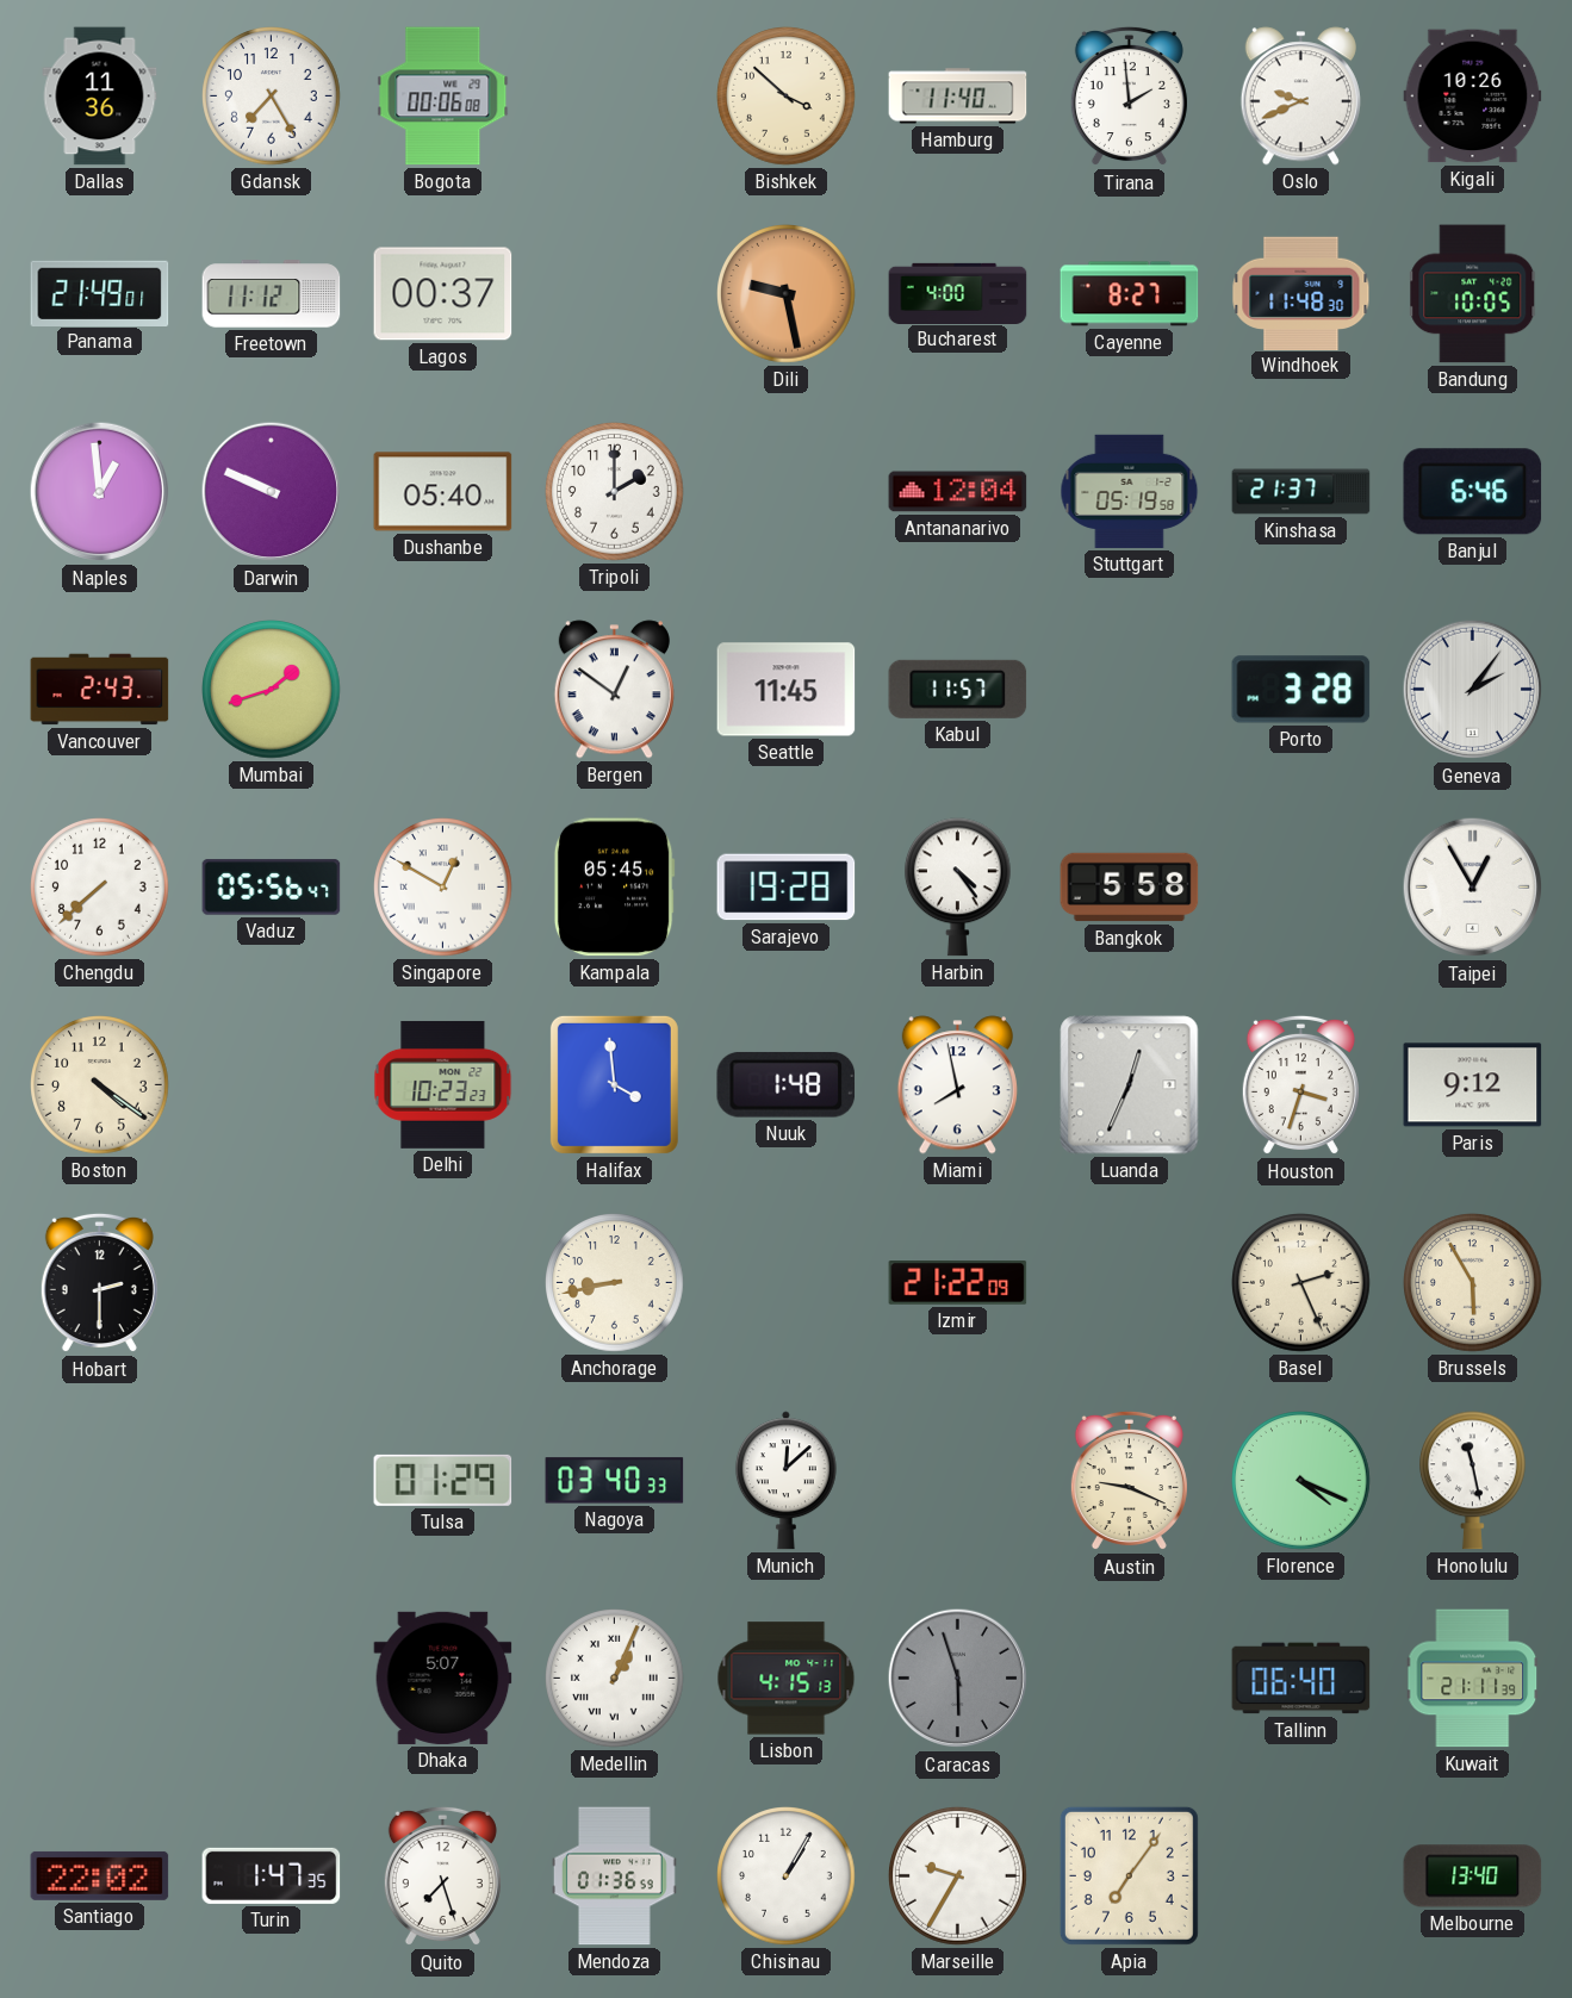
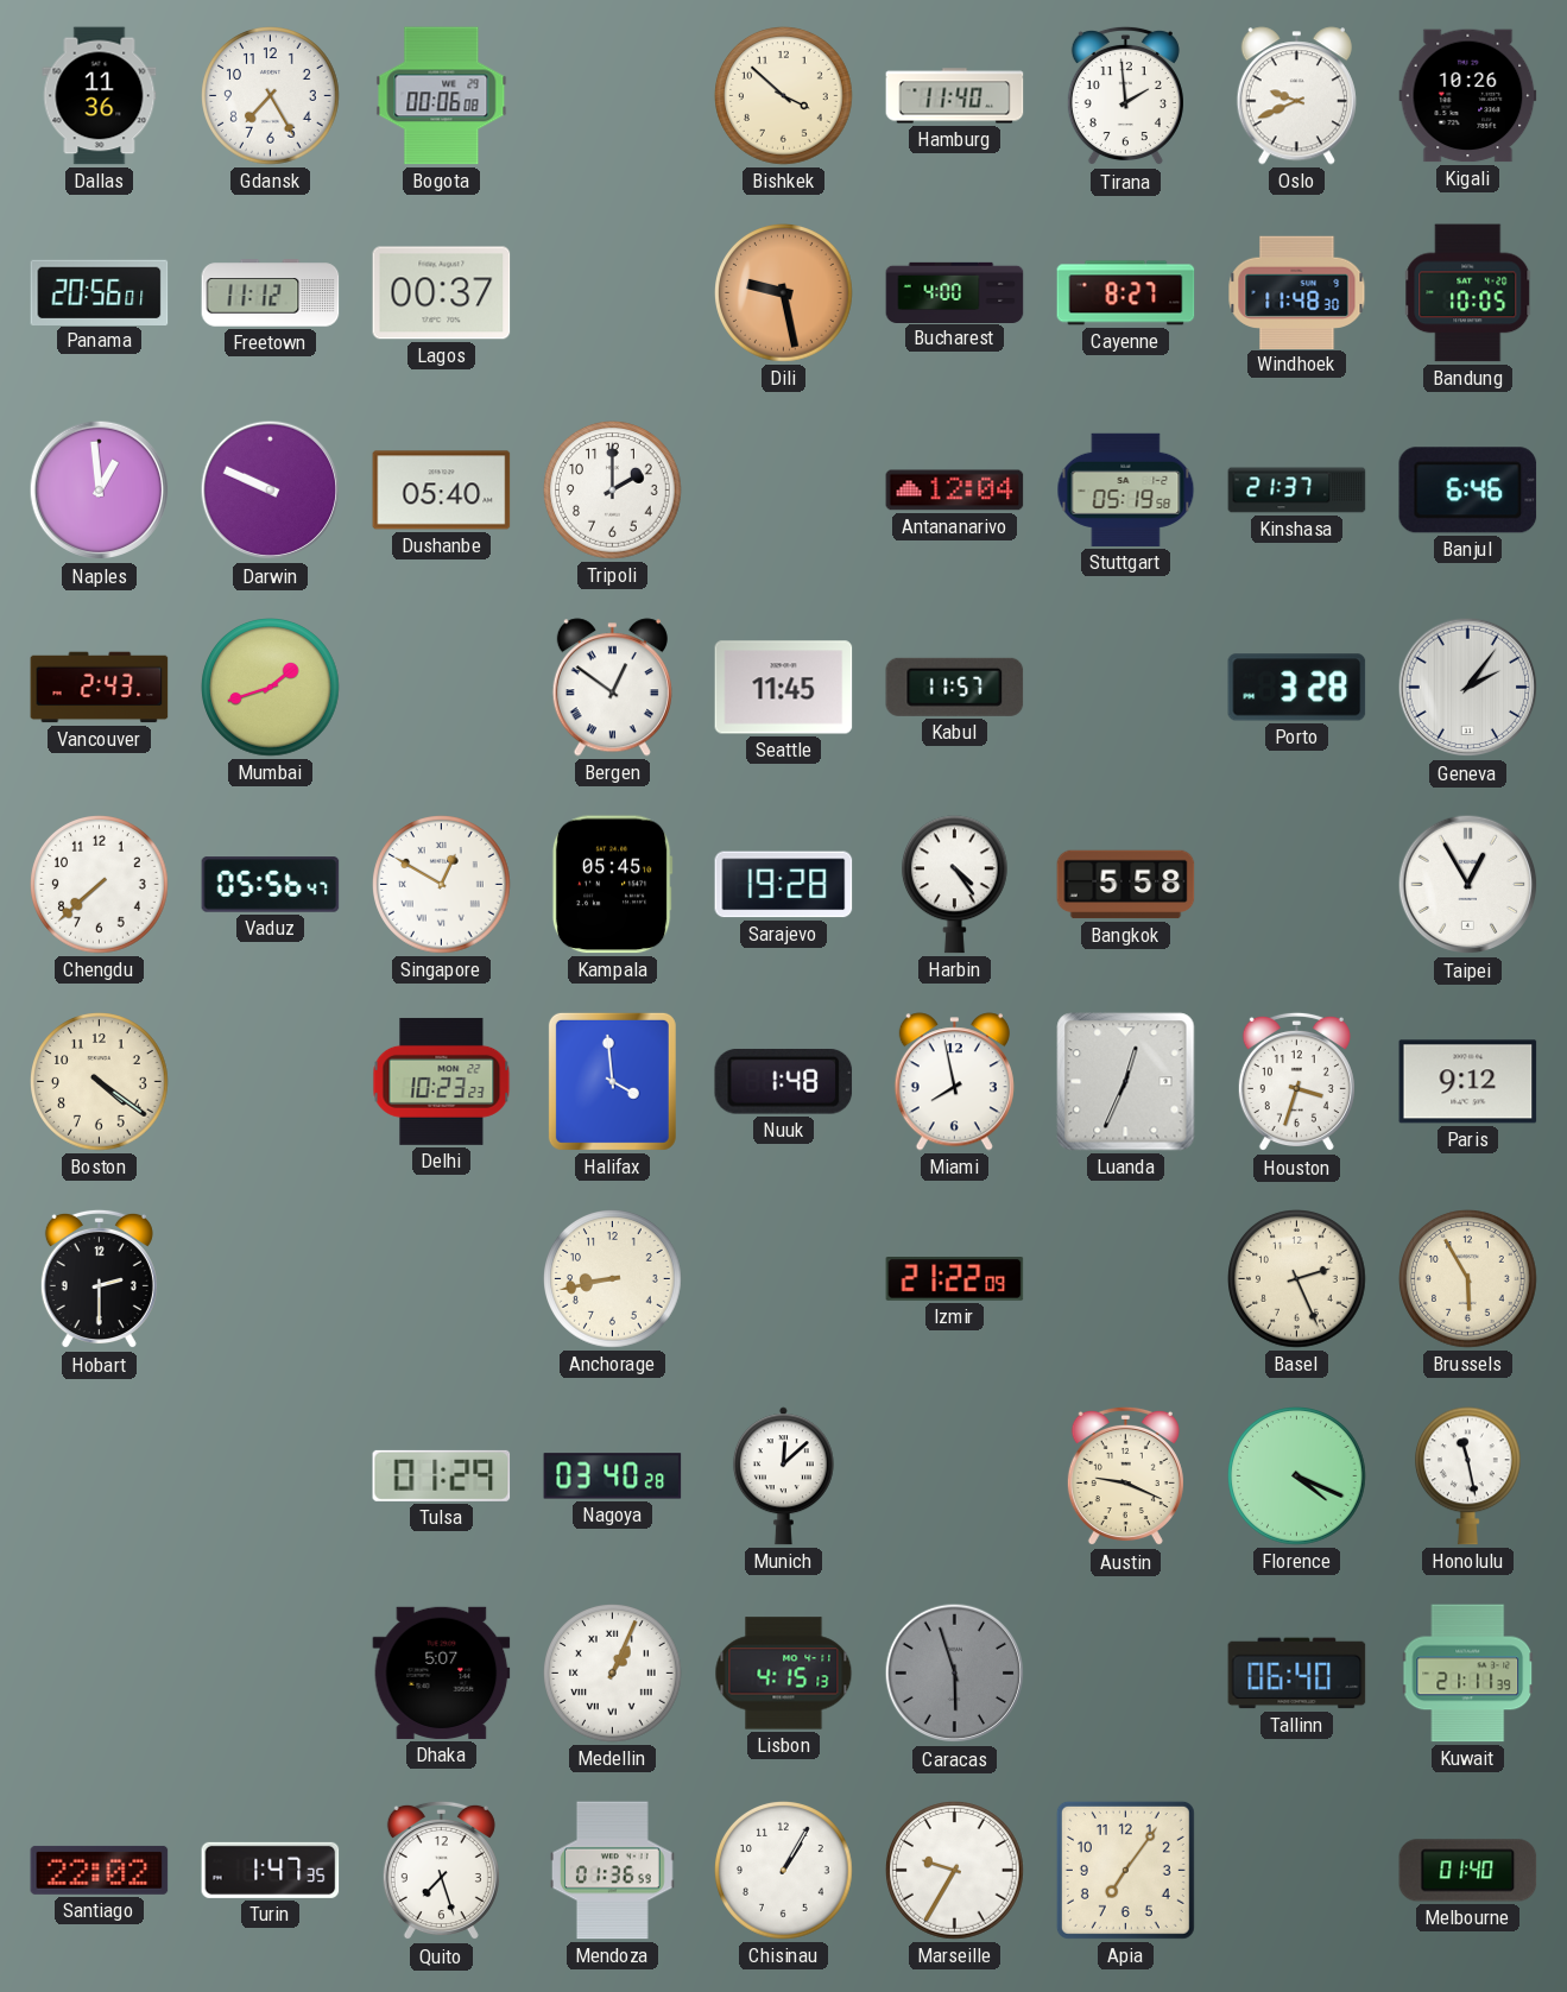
Panama: 21:49 -> 20:56 (100, 292)
Nagoya: 03:40:33 -> 03:40:28 (613, 1476)
Melbourne: 13:40 -> 01:40 (1468, 1871)
